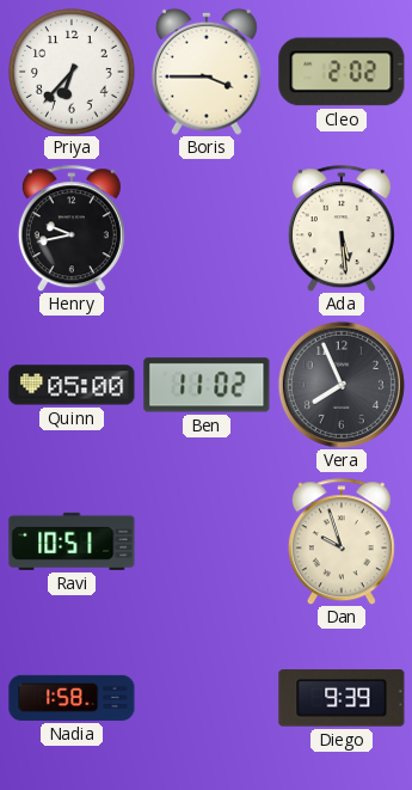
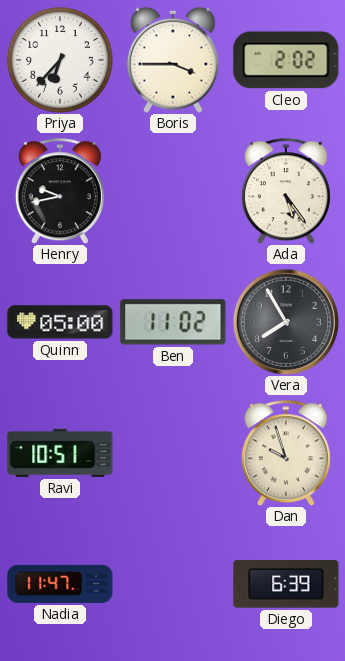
Ada: 5:29 -> 5:24 (286, 191)
Vera: 7:56 -> 7:55 (286, 322)
Nadia: 1:58 -> 11:47 (60, 584)
Diego: 9:39 -> 6:39 (286, 584)
